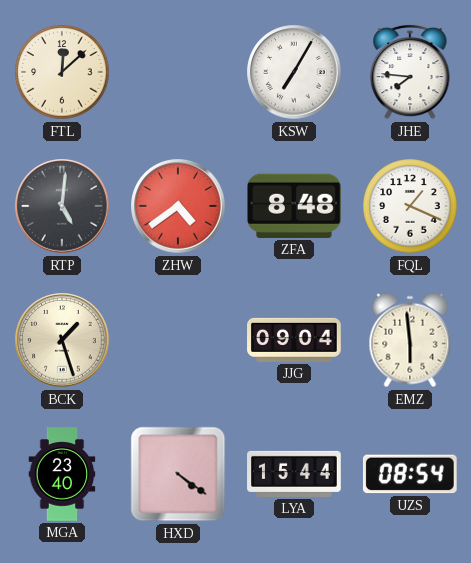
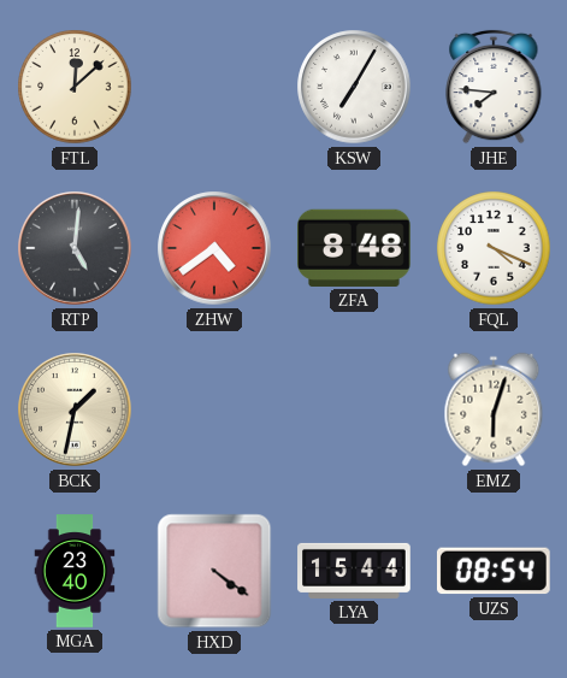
FQL: 1:19 -> 4:19 (494, 248)
BCK: 1:27 -> 1:32 (75, 409)
JJG: 09:04 -> none (294, 340)
EMZ: 5:59 -> 6:03 (494, 409)
